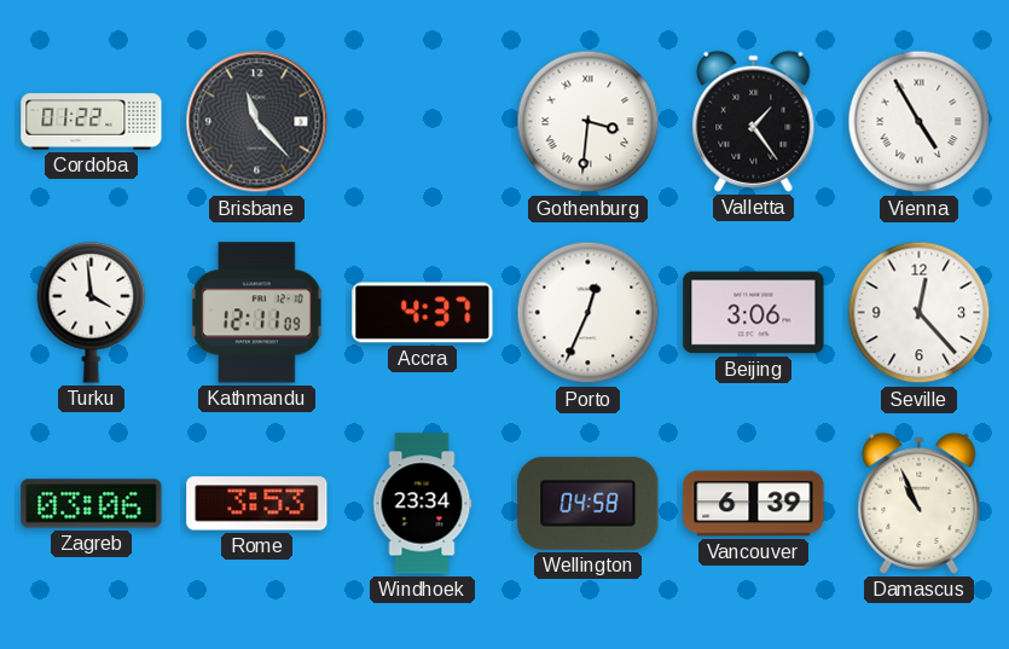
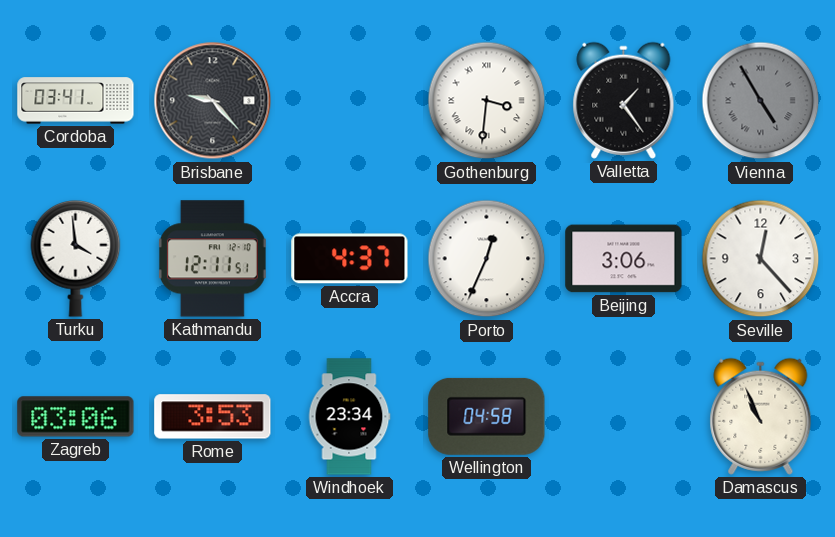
Cordoba: 01:22 -> 03:41 (76, 101)
Brisbane: 11:23 -> 9:23 (213, 101)
Vienna dial: white -> grey (761, 101)
Kathmandu: 12:11:09 -> 12:11:51 (212, 259)
Vancouver: 6:39 -> none (754, 504)
